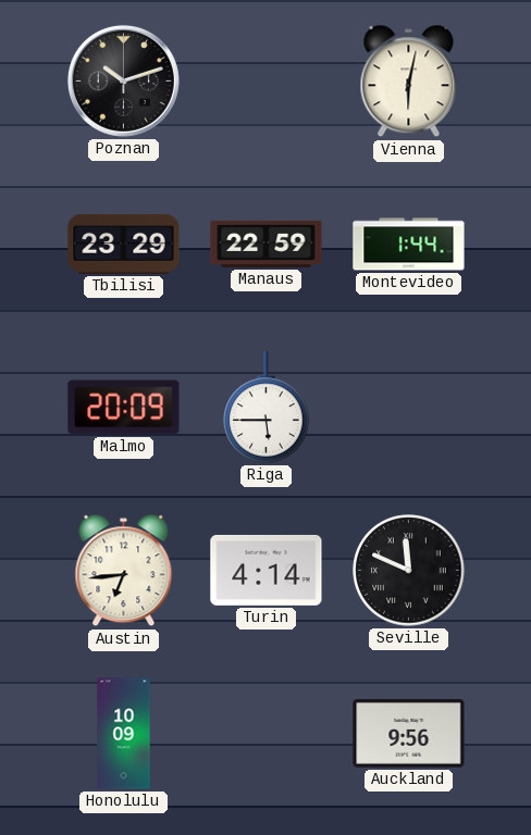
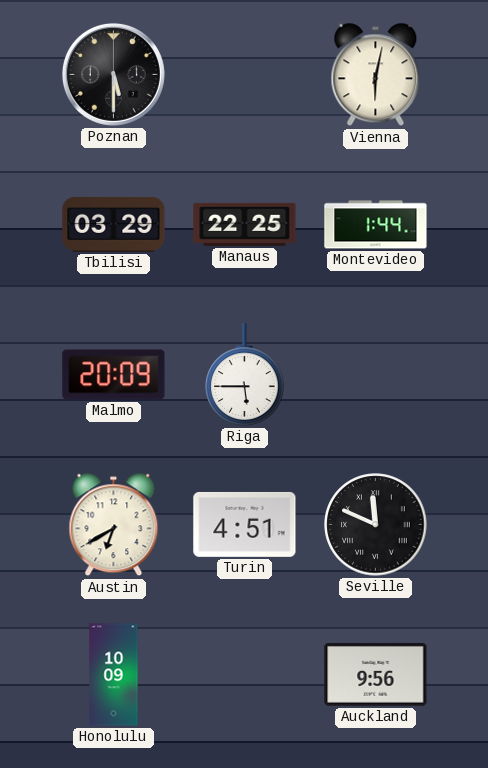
Poznan: 10:12 -> 5:30 (113, 74)
Tbilisi: 23:29 -> 03:29 (114, 224)
Manaus: 22:59 -> 22:25 (245, 224)
Austin: 6:44 -> 6:40 (114, 525)
Turin: 4:14 -> 4:51 (245, 524)
